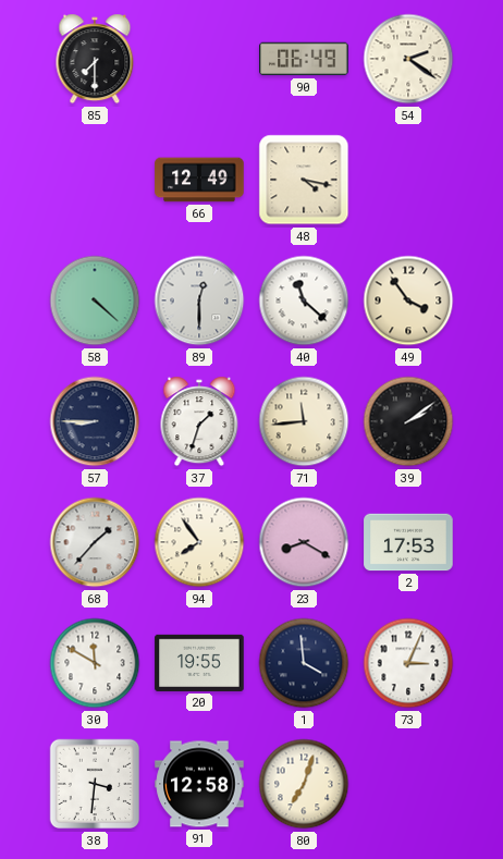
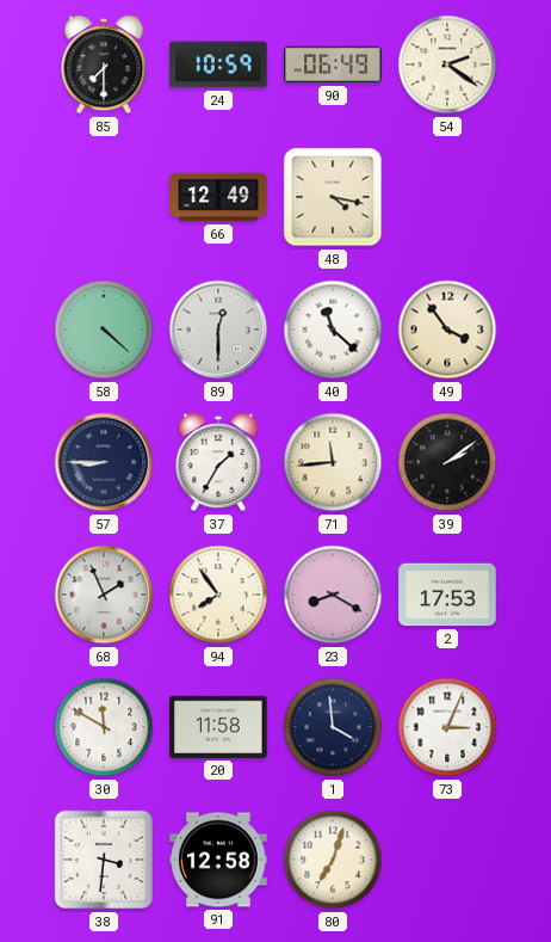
24: none -> 10:59 (218, 64)
37: 1:33 -> 1:35 (218, 462)
68: 1:37 -> 1:56 (104, 595)
20: 19:55 -> 11:58 (218, 727)
